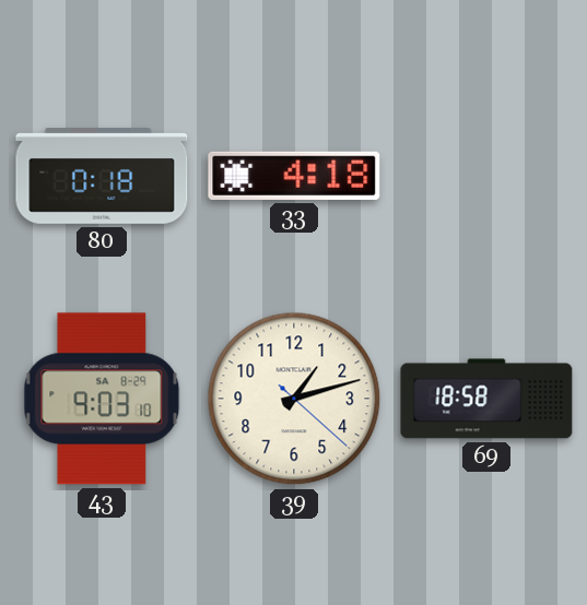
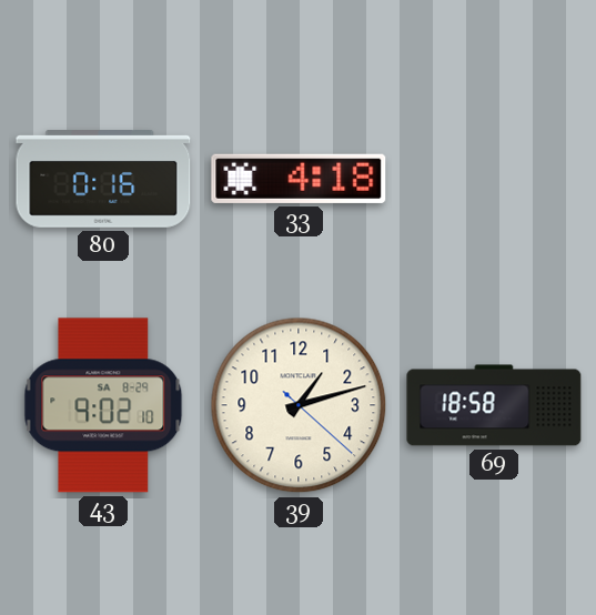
80: 0:18 -> 0:16 (103, 180)
43: 9:03 -> 9:02 (103, 405)
